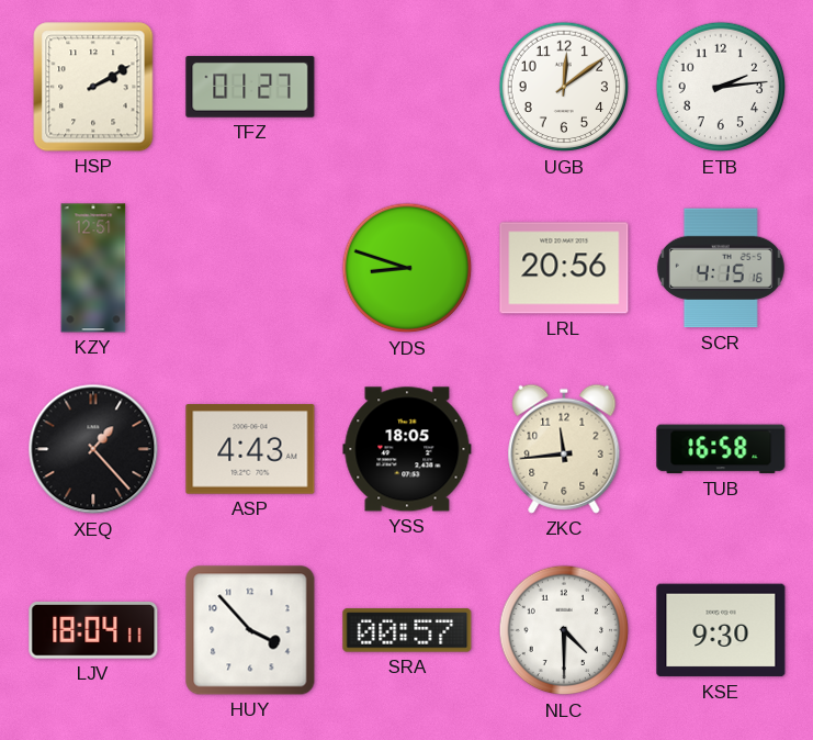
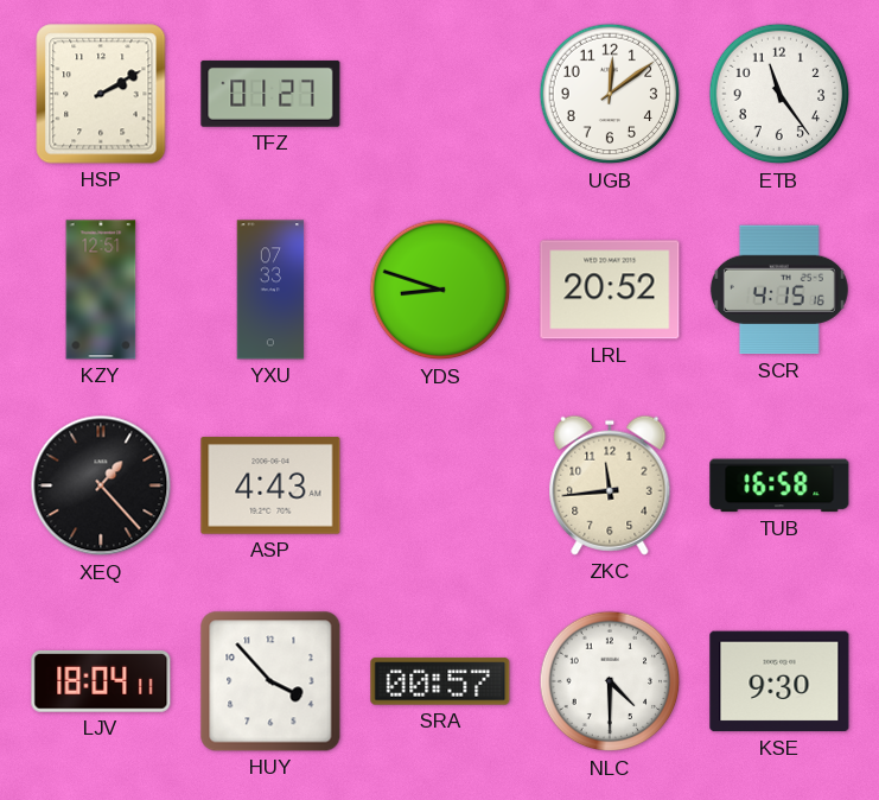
ETB: 2:14 -> 11:24 (779, 94)
YXU: none -> 07:33 (270, 290)
LRL: 20:56 -> 20:52 (610, 290)
YSS: 18:05 -> none (407, 449)
